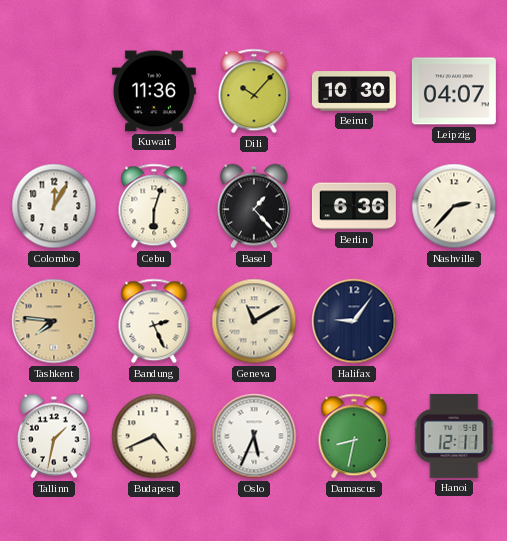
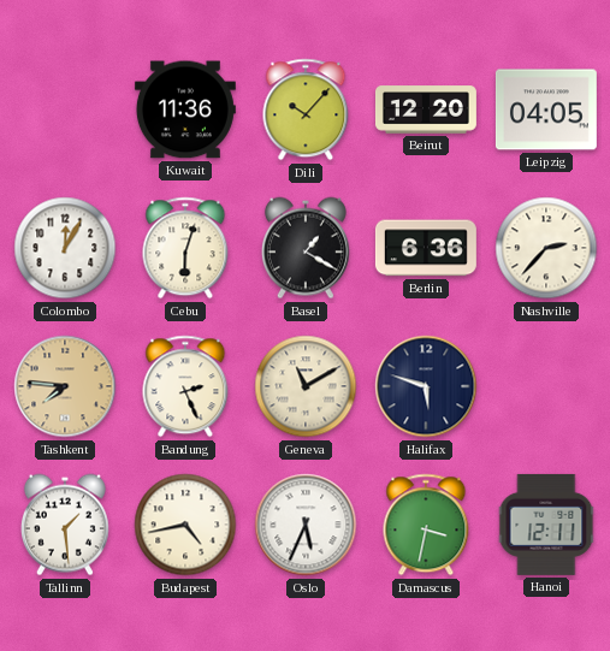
Beirut: 10:30 -> 12:20 (426, 110)
Leipzig: 04:07 -> 04:05 (546, 110)
Basel: 1:23 -> 1:20 (306, 248)
Halifax: 9:06 -> 5:48 (426, 386)
Tallinn: 1:32 -> 1:29 (65, 525)
Budapest: 4:41 -> 4:43 (185, 525)
Damascus: 8:32 -> 3:32 (426, 525)
